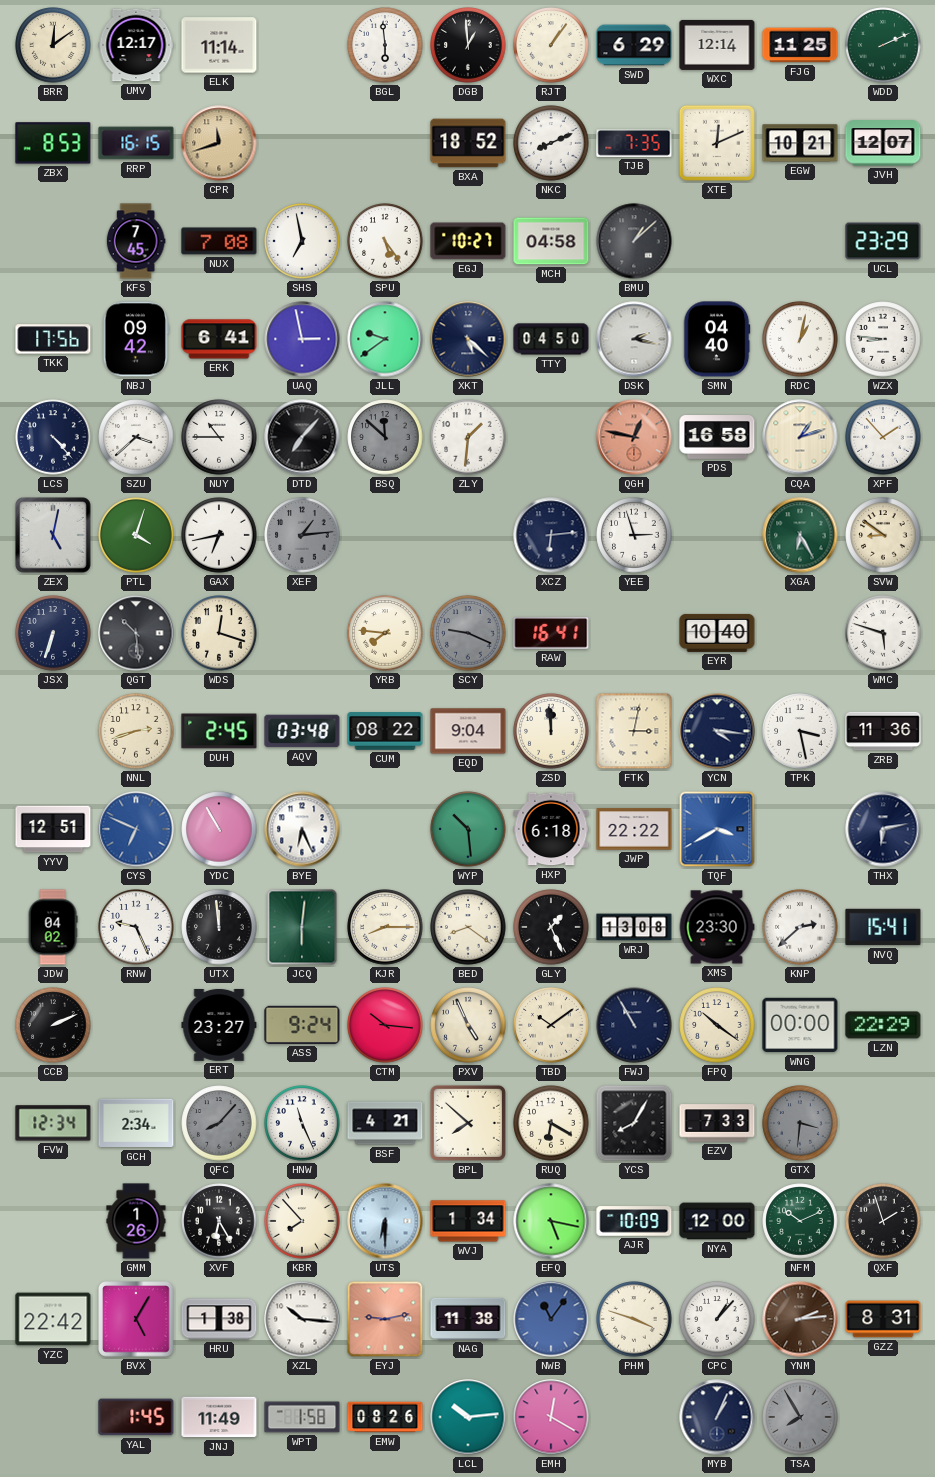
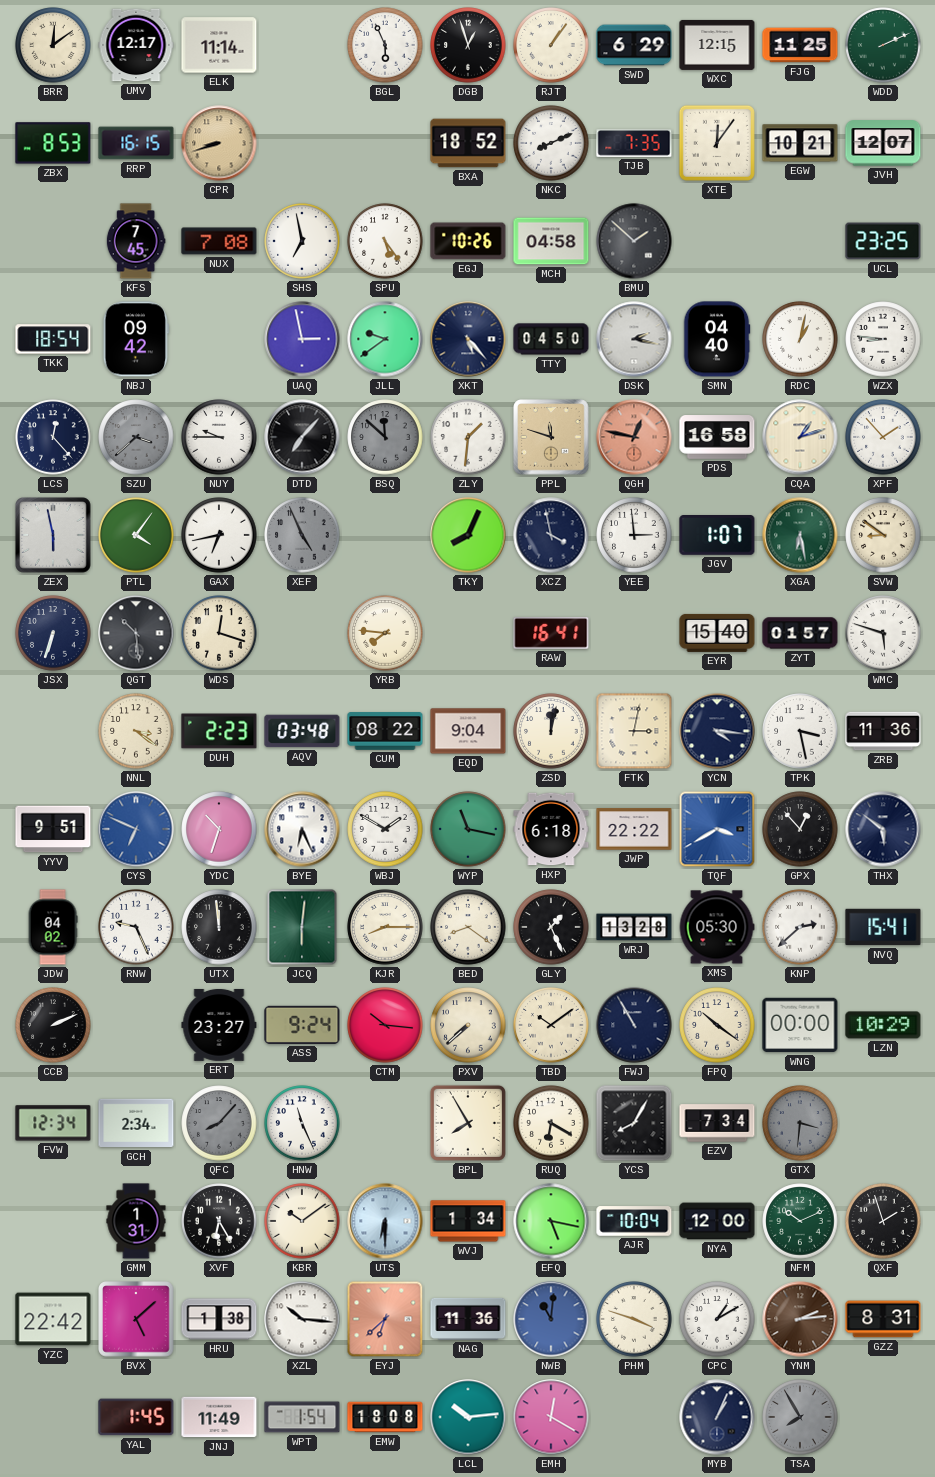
BGL: 5:59 -> 5:56 (385, 45)
DGB: 12:59 -> 12:57 (468, 45)
WXC: 12:14 -> 12:15 (717, 45)
CPR: 11:42 -> 8:42 (219, 143)
XTE: 12:11 -> 12:06 (717, 143)
EGJ: 10:27 -> 10:26 (468, 241)
BMU: 1:08 -> 1:52 (634, 241)
UCL: 23:29 -> 23:25 (883, 241)
TKK: 17:56 -> 18:54 (53, 339)
ERK: 6:41 -> none (219, 339)
XKT: 5:22 -> 5:23 (468, 339)
LCS: 4:23 -> 12:23 (53, 437)
SZU dial: white -> grey (136, 437)
NUY: 10:45 -> 9:45 (219, 437)
PPL: none -> 11:48 (551, 437)
ZEX: 5:02 -> 5:58 (53, 535)
PTL: 4:03 -> 4:06 (136, 535)
XEF: 1:14 -> 4:56 (302, 535)
TKY: none -> 8:04 (468, 535)
XCZ: 6:14 -> 3:58 (551, 535)
YEE: 2:57 -> 2:59 (634, 535)
JGV: none -> 1:07 (717, 535)
XGA: 6:25 -> 6:28 (800, 535)
SCY: 9:19 -> none (468, 633)
EYR: 10:40 -> 15:40 (717, 633)
ZYT: none -> 01:57 (800, 633)
NNL: 2:42 -> 3:21 (136, 731)
DUH: 2:45 -> 2:23 (219, 731)
ZSD: 11:59 -> 12:02 (551, 731)
YYV: 12:51 -> 9:51 (53, 829)
YDC: 10:55 -> 10:33 (219, 829)
WBJ: none -> 1:50 (385, 829)
WYP: 10:29 -> 11:17 (468, 829)
GPX: none -> 12:53 (800, 829)
THX: 6:13 -> 5:51 (883, 829)
WRJ: 13:08 -> 13:28 (634, 927)
XMS: 23:30 -> 05:30 (717, 927)
PXV: 4:56 -> 7:38 (468, 1025)
LZN: 22:29 -> 10:29 (883, 1025)
BSF: 4:21 -> none (385, 1123)
BPL: 7:52 -> 7:55 (468, 1123)
EZV: 7:33 -> 7:34 (717, 1123)
GMM: 1:26 -> 1:31 (136, 1221)
KBR: 7:53 -> 10:09 (302, 1221)
AJR: 10:09 -> 10:04 (634, 1221)
BVX: 5:05 -> 5:08 (136, 1319)
EYJ: 9:13 -> 6:38 (385, 1319)
NAG: 11:38 -> 11:36 (468, 1319)
NWB: 11:06 -> 11:01 (551, 1319)
CPC: 1:07 -> 1:10 (717, 1319)
WPT: 1:58 -> 1:54 (302, 1417)
EMW: 08:26 -> 18:08 (385, 1417)
